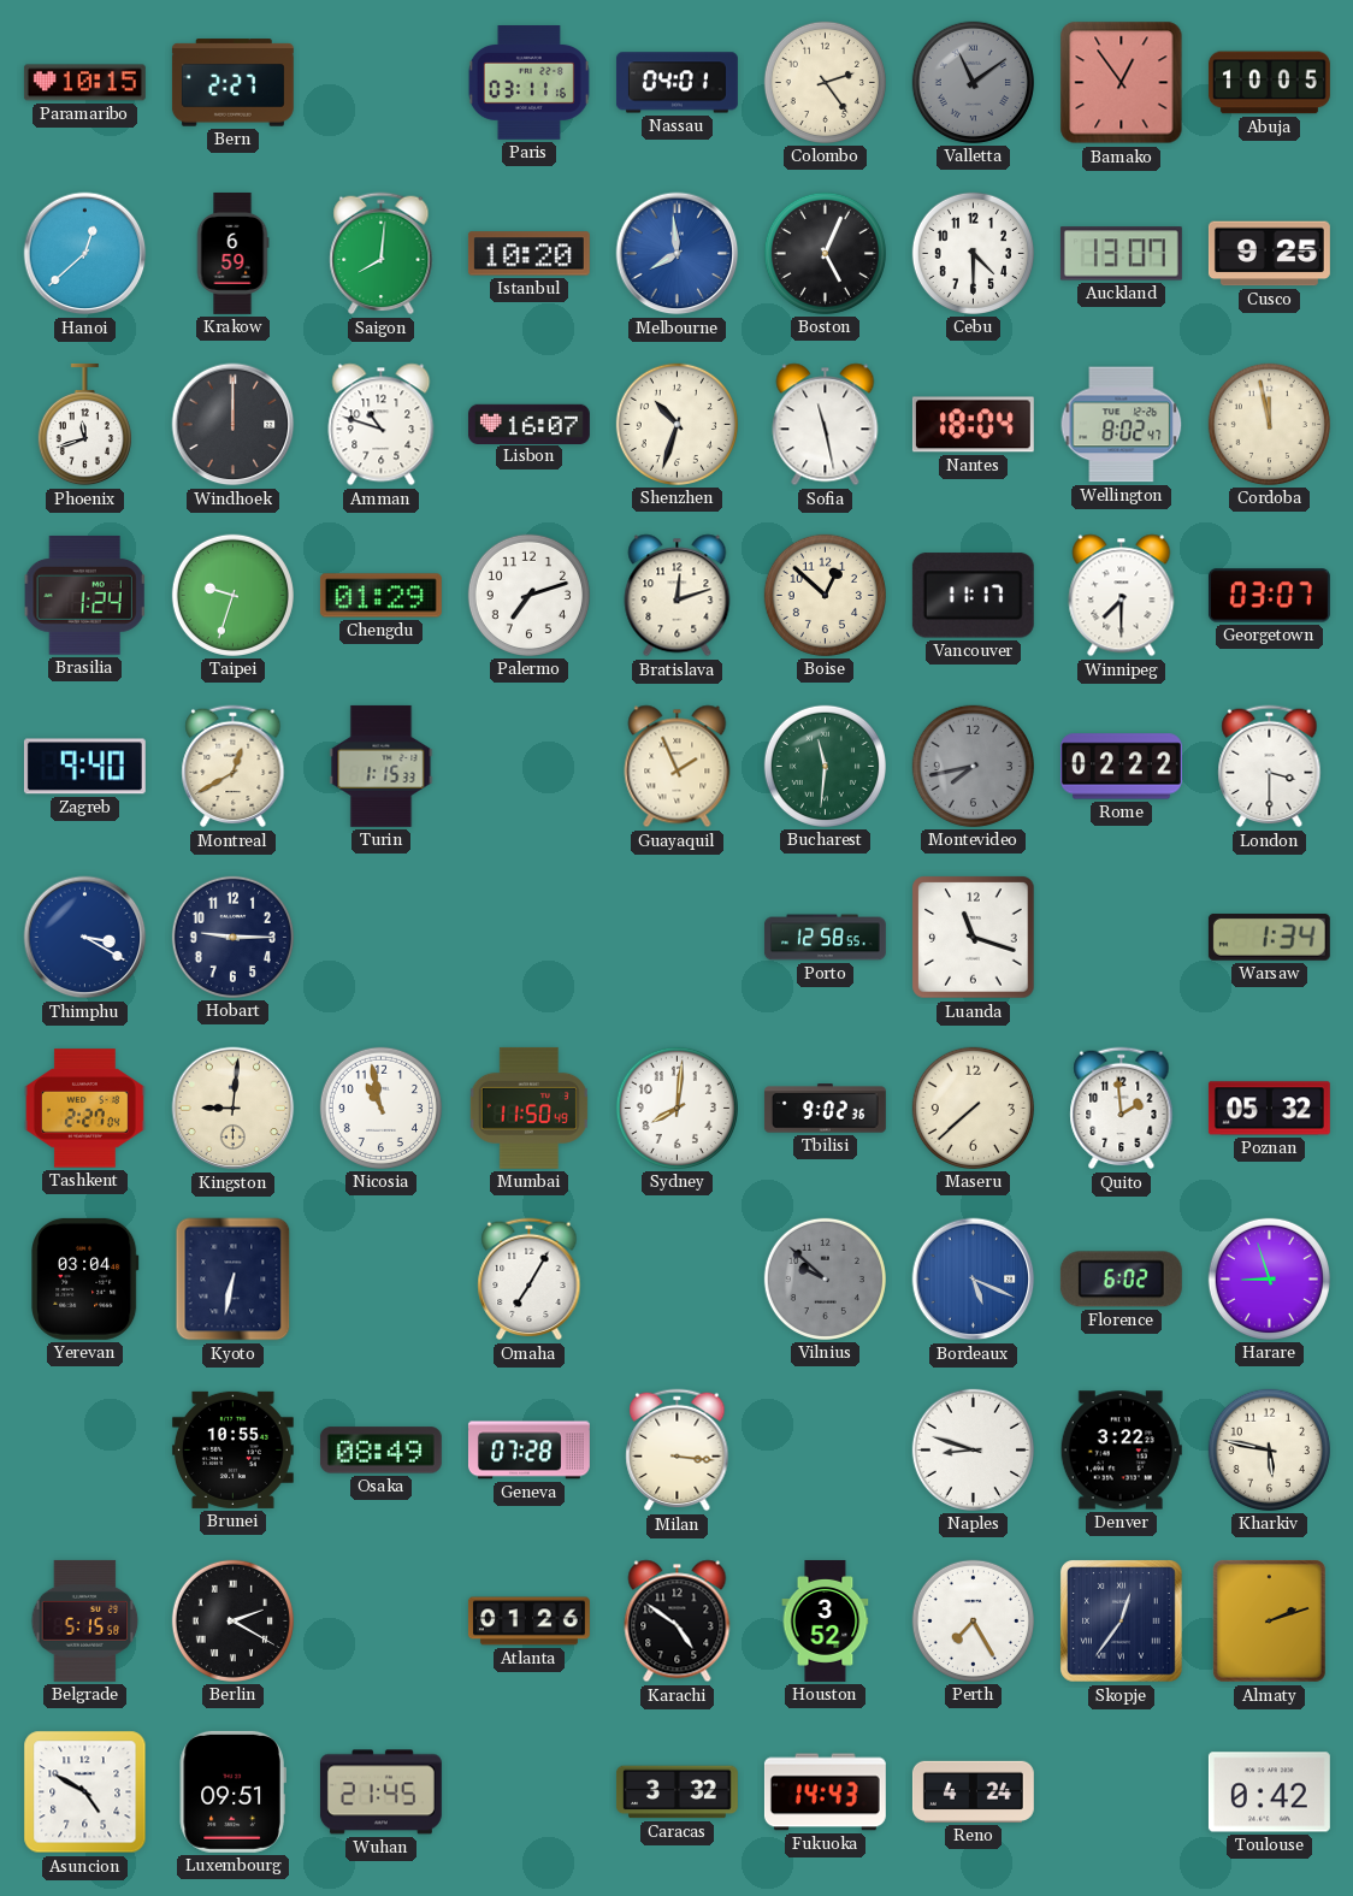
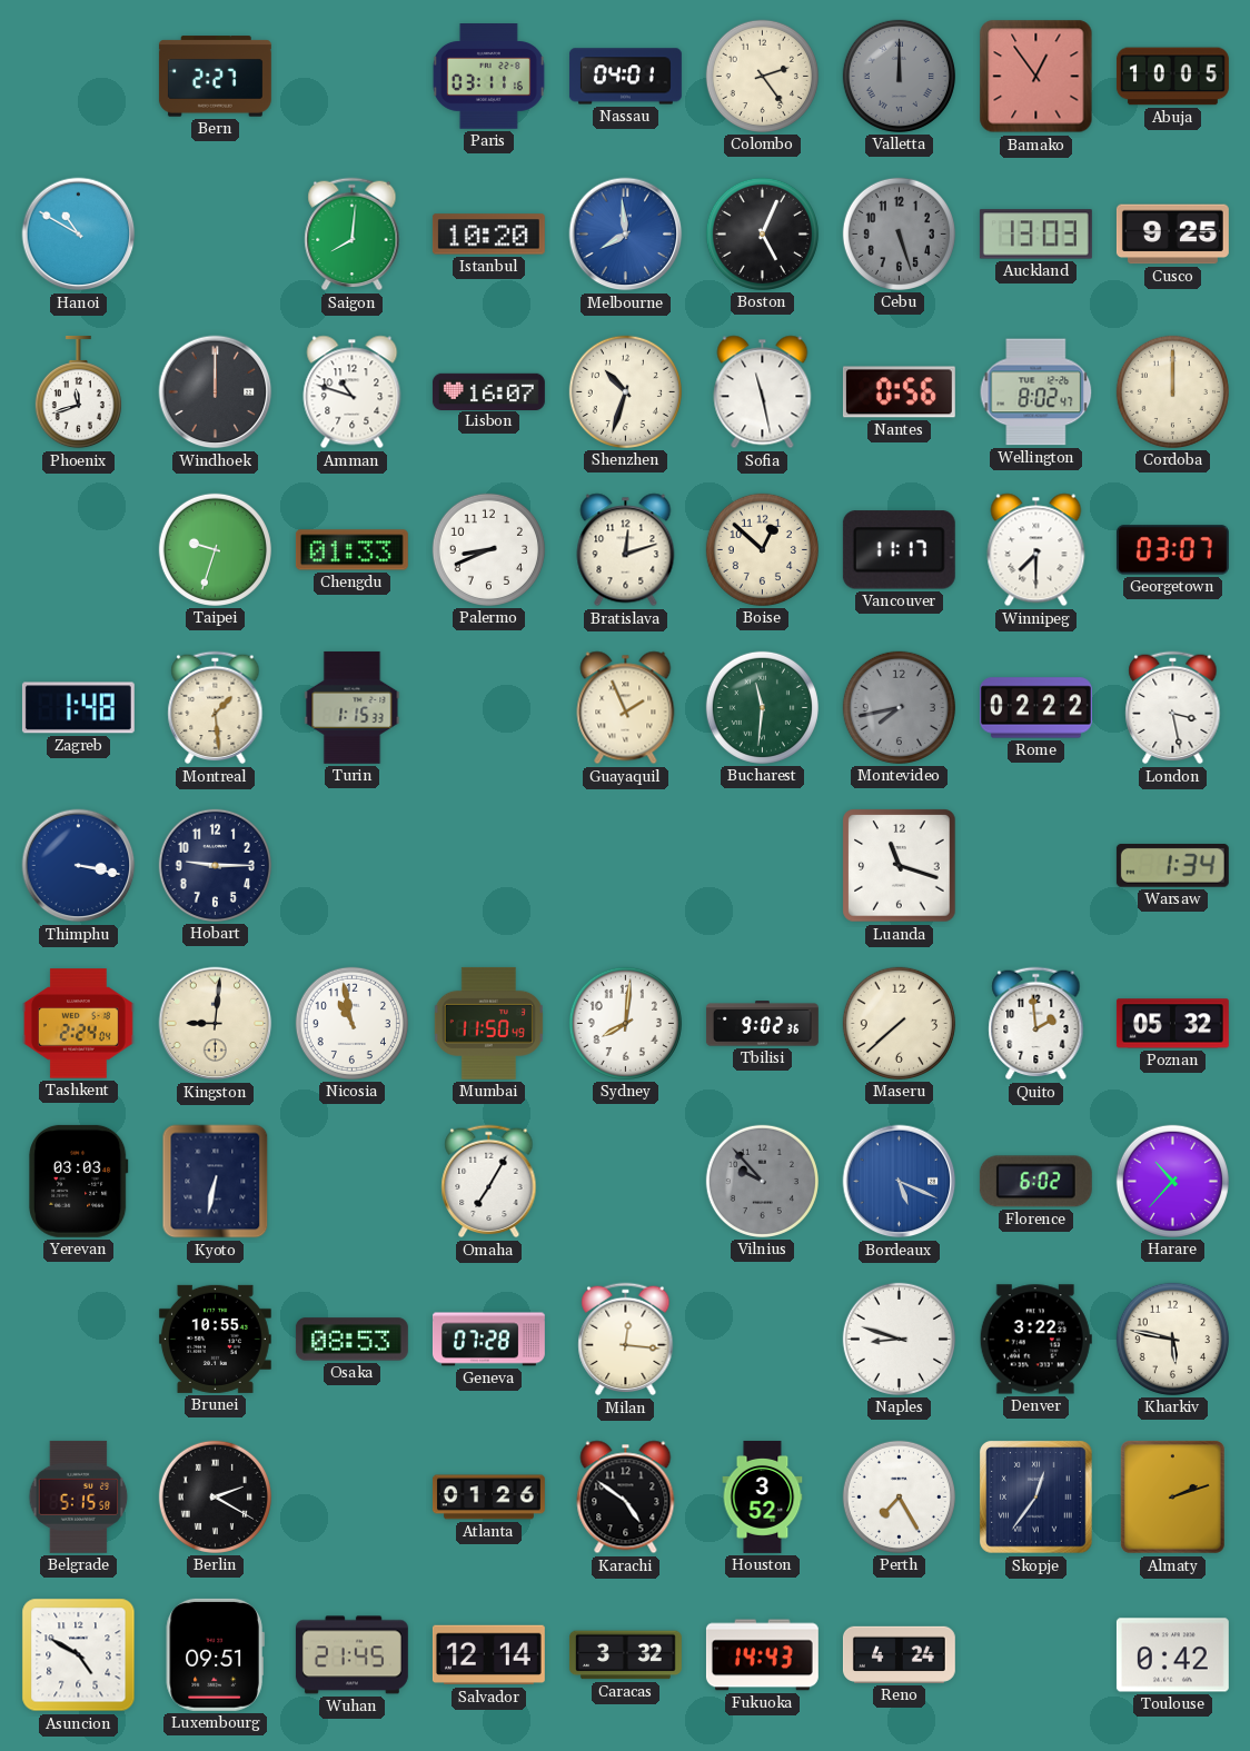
Paramaribo: 10:15 -> none (84, 83)
Valletta: 11:09 -> 12:00 (899, 76)
Hanoi: 12:38 -> 10:50 (79, 235)
Krakow: 6:59 -> none (232, 253)
Cebu: 4:30 -> 5:27 (899, 233)
Cebu dial: white -> grey (899, 233)
Auckland: 13:07 -> 13:03 (1035, 235)
Nantes: 18:04 -> 0:56 (899, 392)
Cordoba: 11:58 -> 12:00 (1172, 391)
Brasilia: 1:24 -> none (84, 596)
Chengdu: 01:29 -> 01:33 (351, 550)
Palermo: 7:12 -> 8:41 (488, 549)
Zagreb: 9:40 -> 1:48 (78, 708)
Montreal: 12:40 -> 1:29 (216, 708)
London: 3:30 -> 3:28 (1173, 708)
Thimphu: 3:20 -> 3:17 (79, 866)
Porto: 12:58 -> none (825, 938)
Tashkent: 2:27 -> 2:24 (78, 1024)
Yerevan: 03:04 -> 03:03 (79, 1181)
Vilnius: 9:52 -> 9:53 (762, 1181)
Harare: 8:57 -> 10:37 (1172, 1181)
Osaka: 08:49 -> 08:53 (351, 1340)
Milan: 3:16 -> 12:16 (626, 1340)
Salvador: none -> 12:14 (488, 1655)
